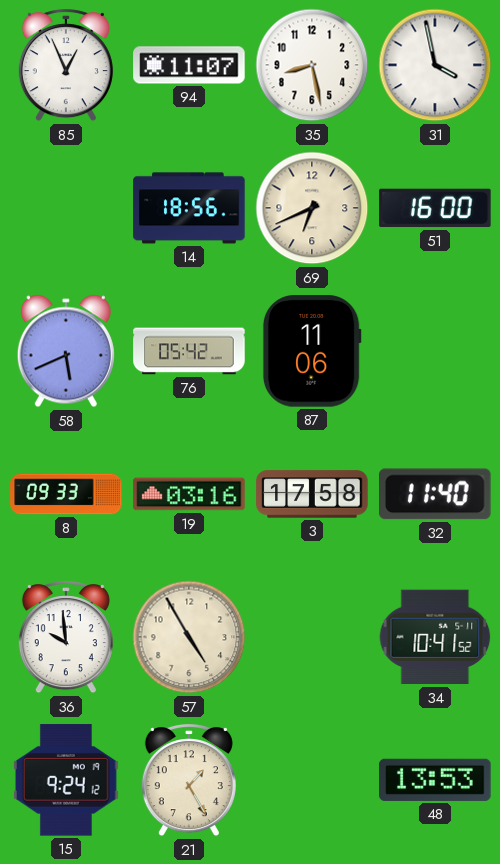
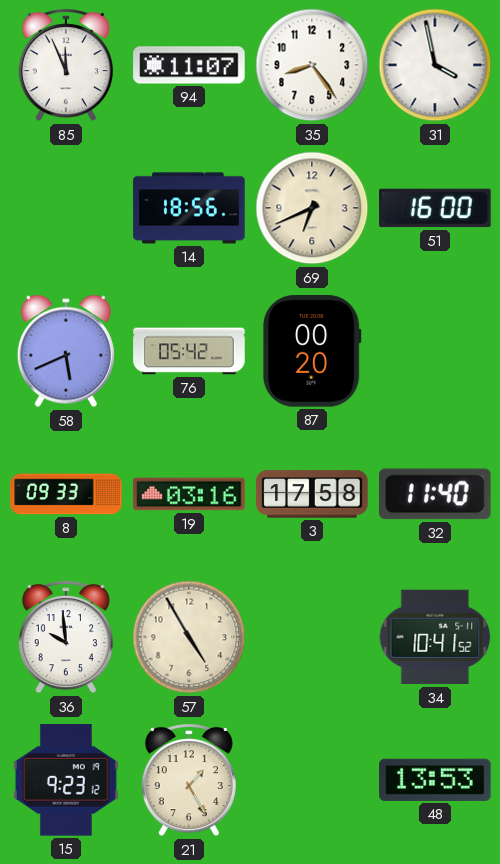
85: 12:56 -> 11:56 (66, 66)
35: 8:28 -> 8:24 (312, 65)
87: 11:06 -> 00:20 (312, 351)
15: 9:24 -> 9:23 (66, 780)
